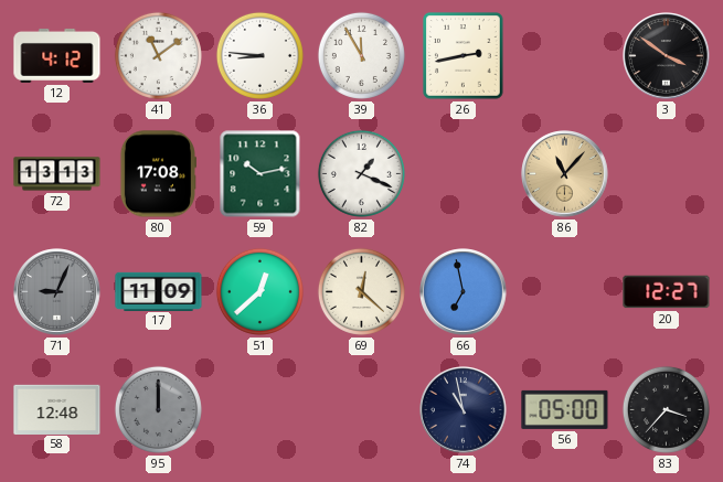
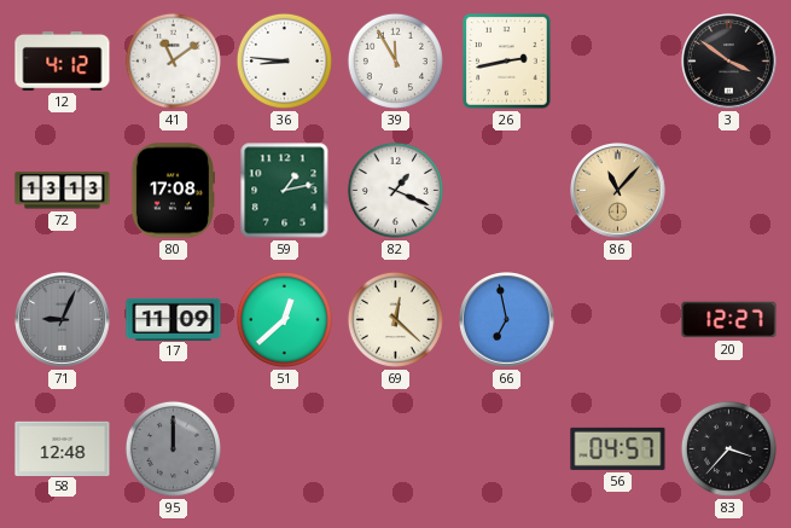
59: 10:13 -> 1:13 (285, 191)
74: 10:58 -> none (464, 410)
56: 05:00 -> 04:57 (618, 448)
